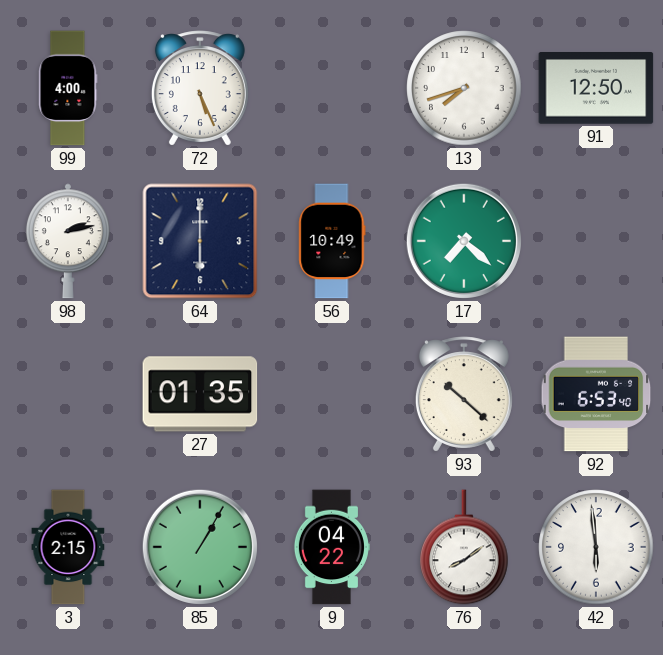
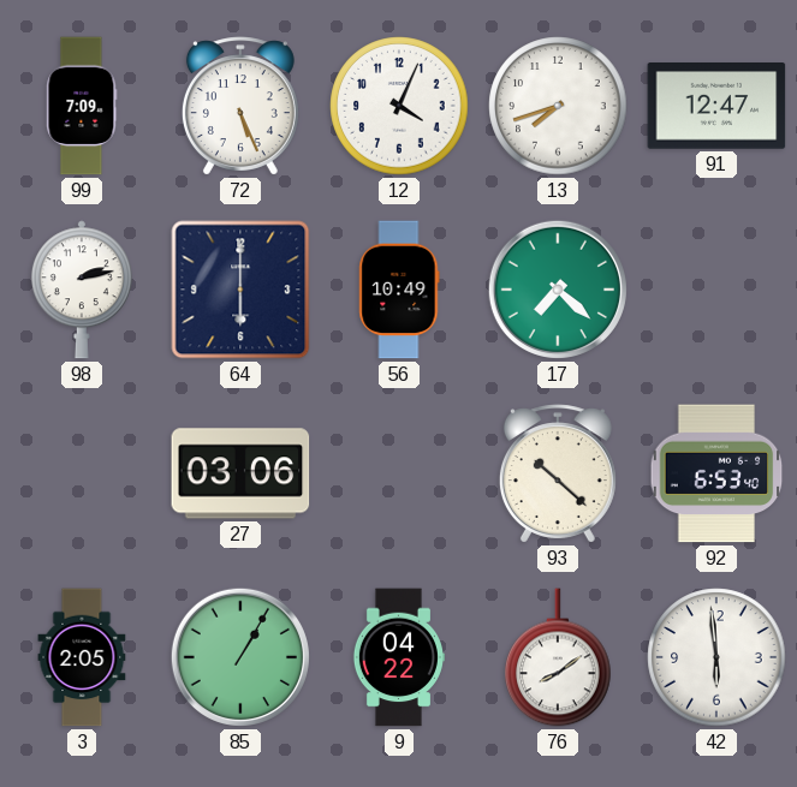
99: 4:00 -> 7:09 (82, 106)
12: none -> 4:04 (399, 106)
91: 12:50 -> 12:47 (716, 106)
27: 01:35 -> 03:06 (240, 473)
3: 2:15 -> 2:05 (82, 657)
